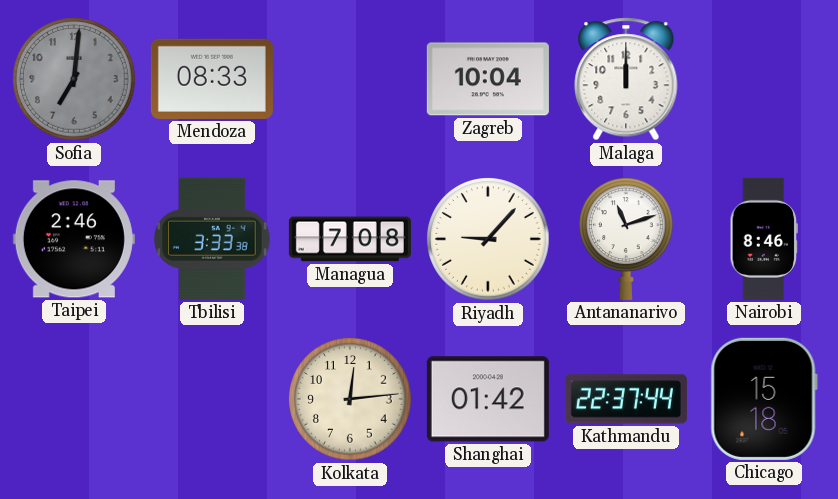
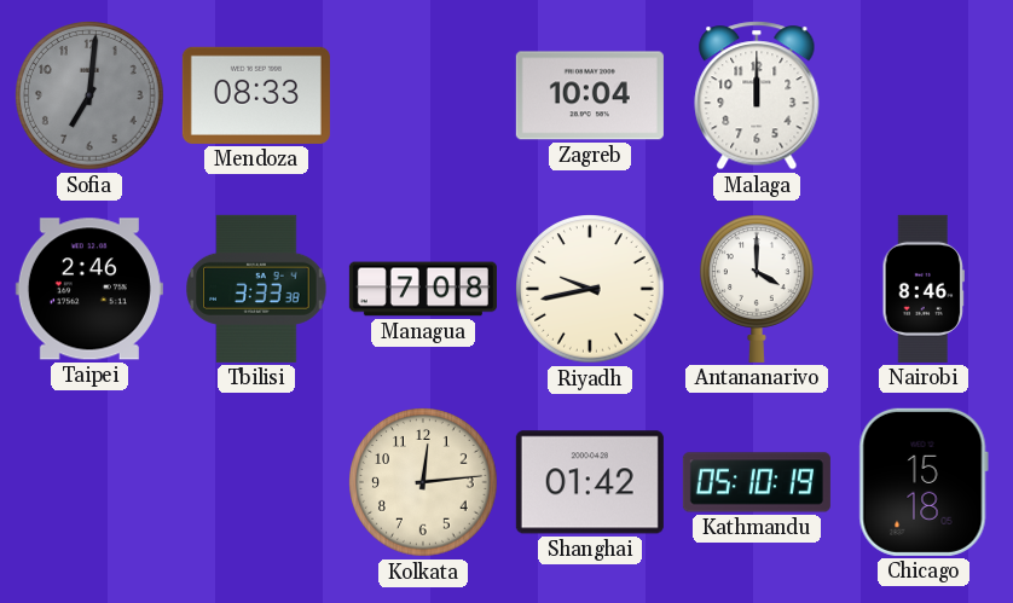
Riyadh: 9:07 -> 9:43 (590, 289)
Antananarivo: 11:12 -> 4:00 (758, 289)
Kathmandu: 22:37 -> 05:10 (757, 482)
